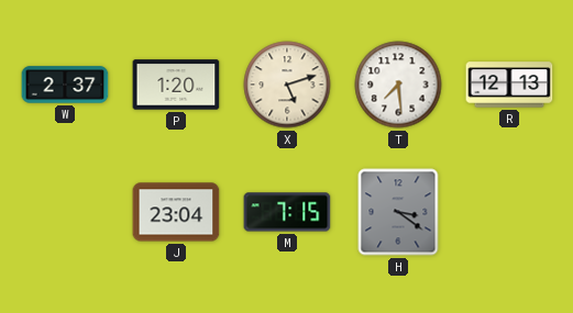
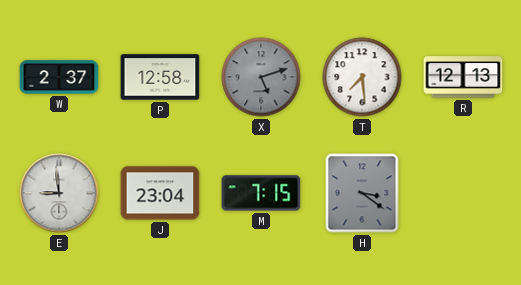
P: 1:20 -> 12:58 (160, 77)
X dial: cream -> grey (261, 77)
E: none -> 8:59 (59, 193)
